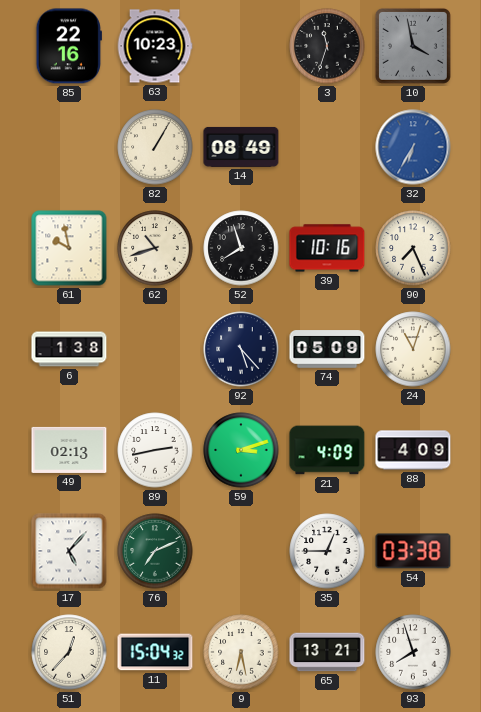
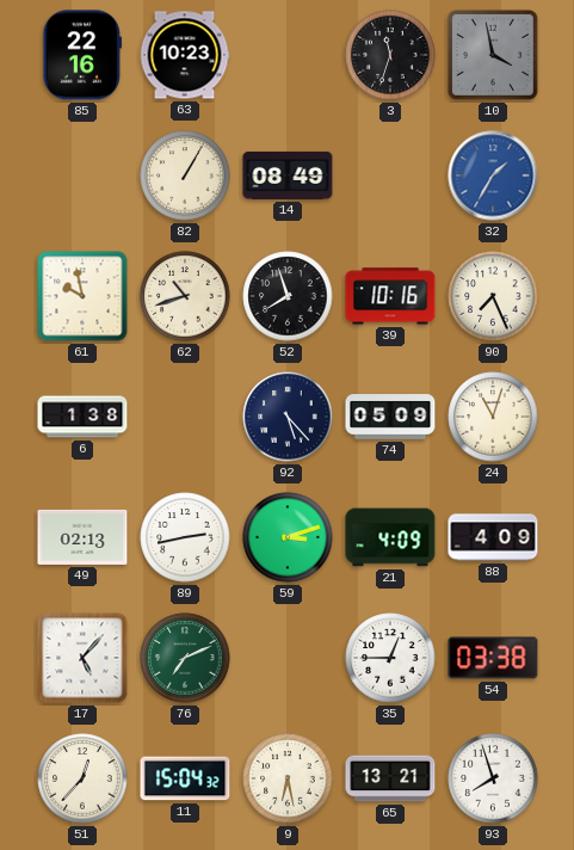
32: 6:35 -> 1:35 (493, 175)
